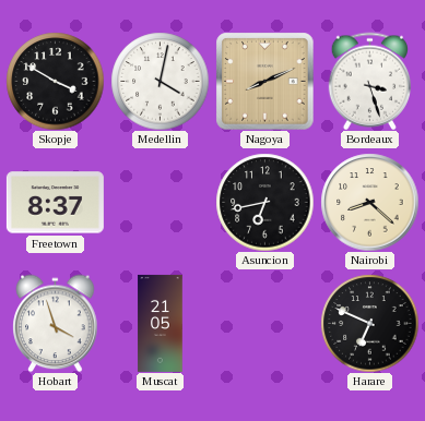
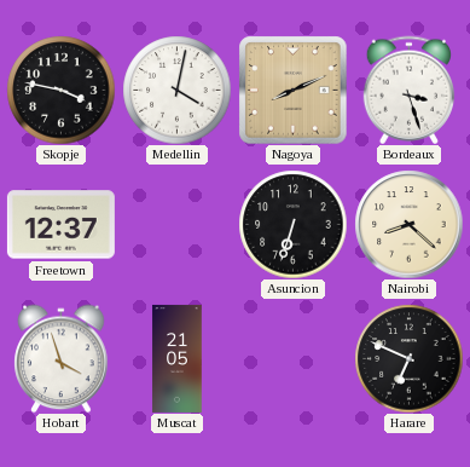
Skopje: 3:50 -> 3:47 (60, 90)
Freetown: 8:37 -> 12:37 (60, 225)
Asuncion: 6:43 -> 6:33 (292, 224)
